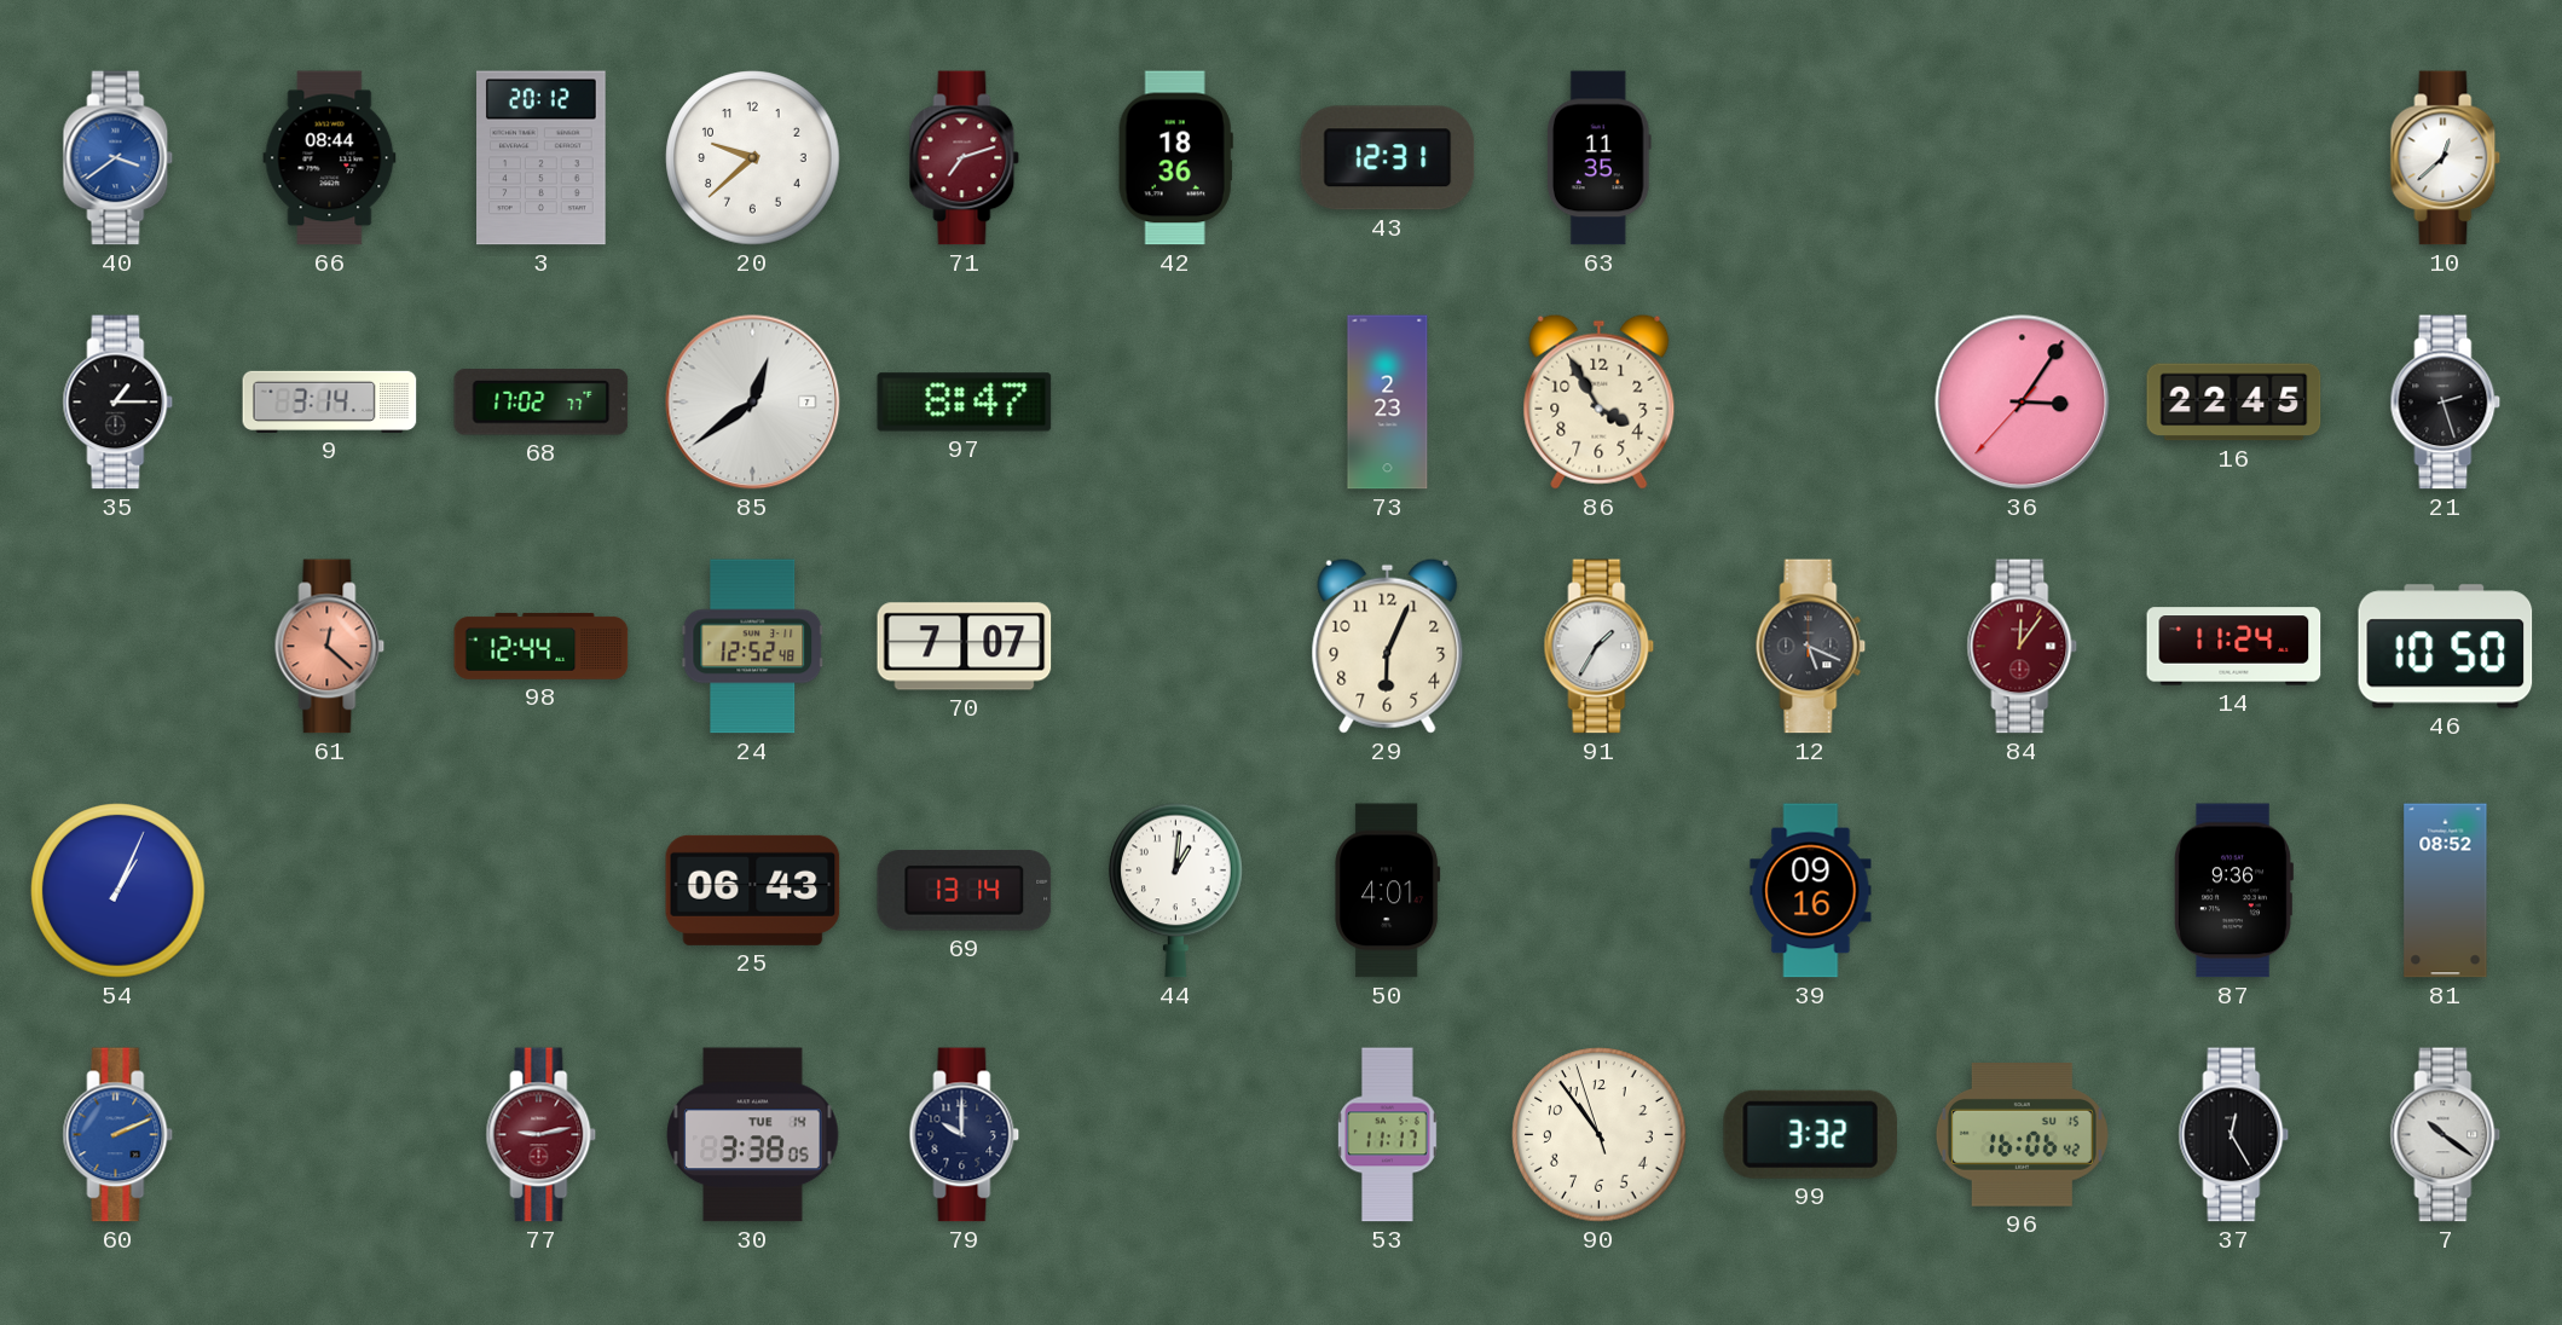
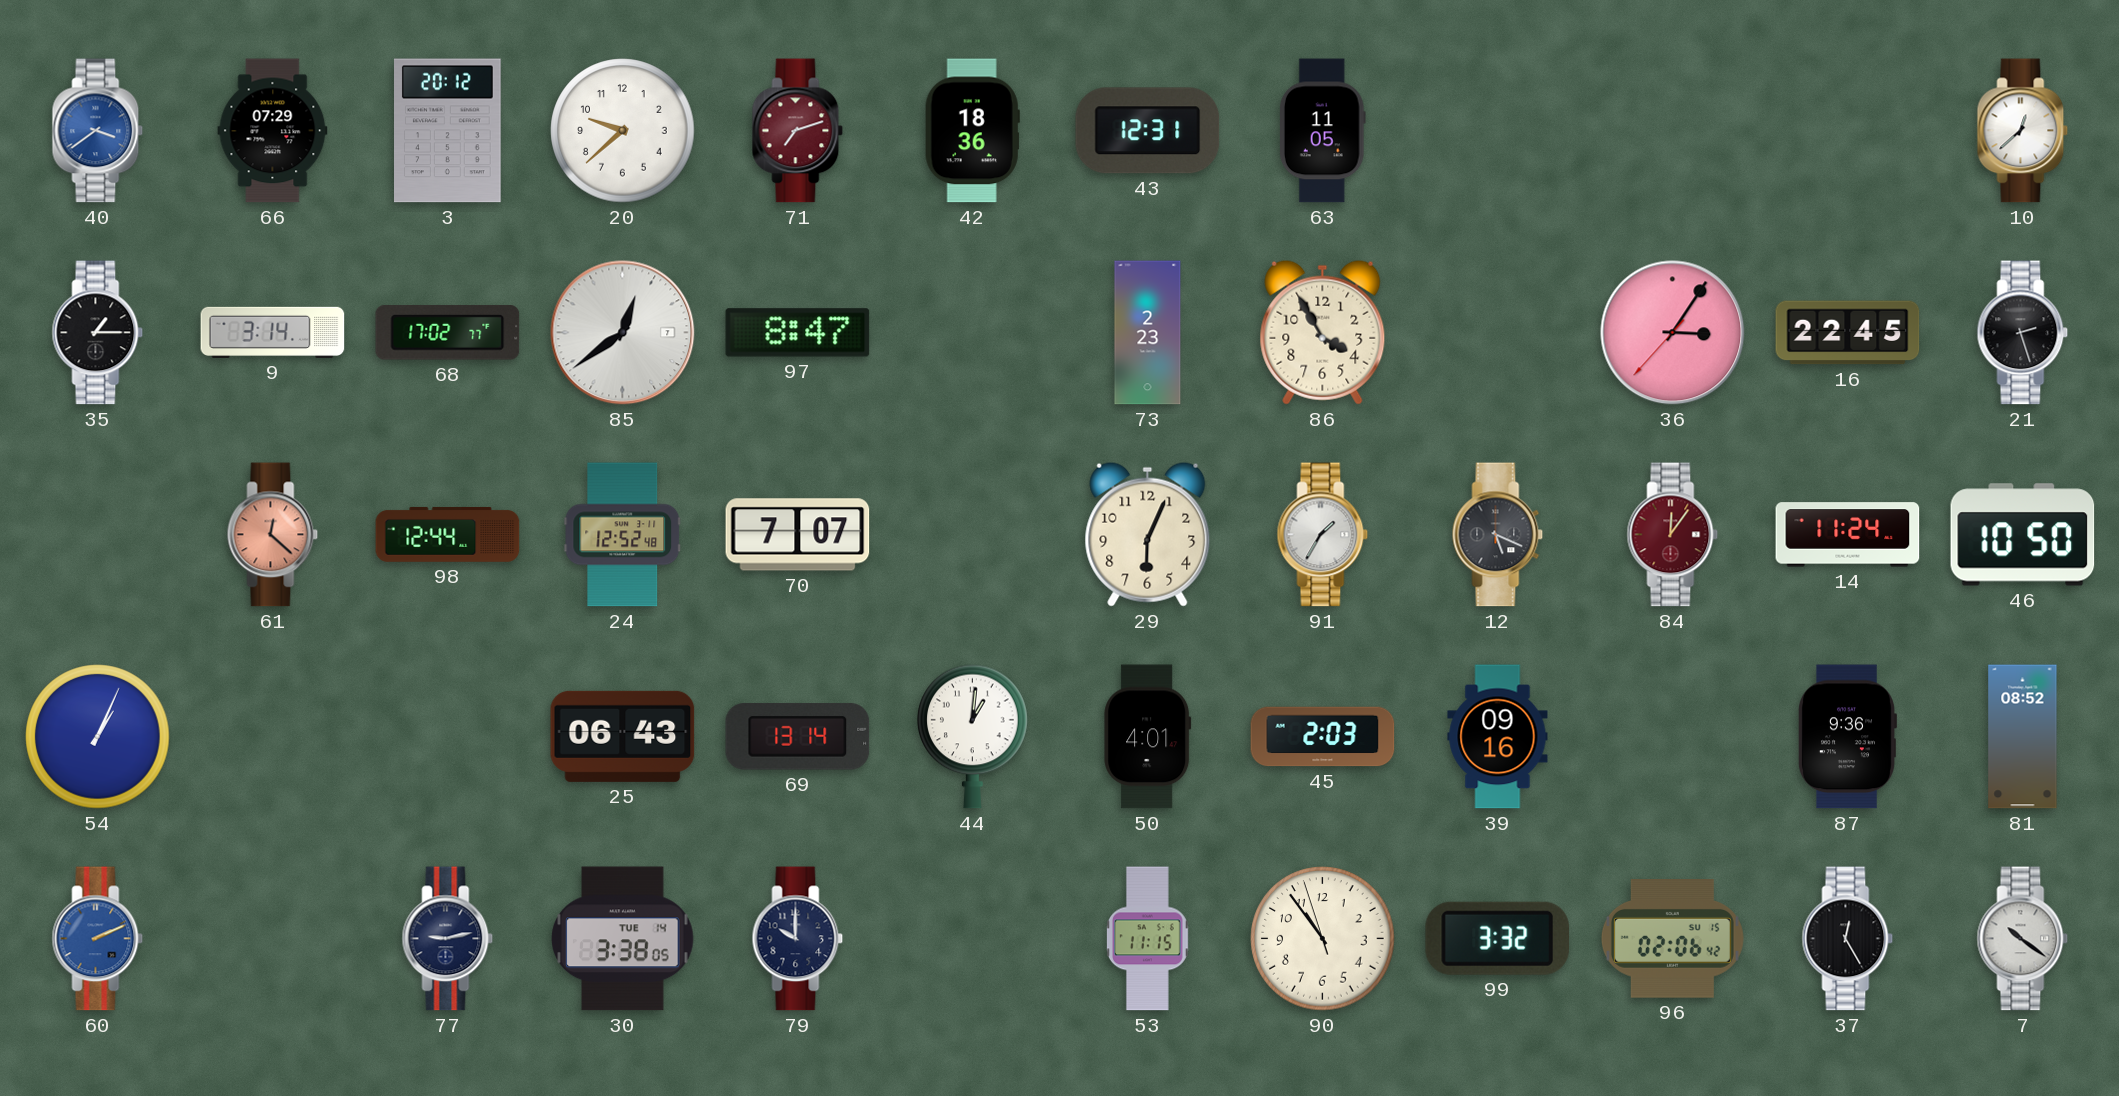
66: 08:44 -> 07:29 (273, 131)
63: 11:35 -> 11:05 (1322, 131)
45: none -> 2:03 (1323, 737)
77 dial: burgundy -> navy (448, 939)
53: 11:17 -> 11:15 (1147, 939)
96: 16:06 -> 02:06 (1672, 939)
